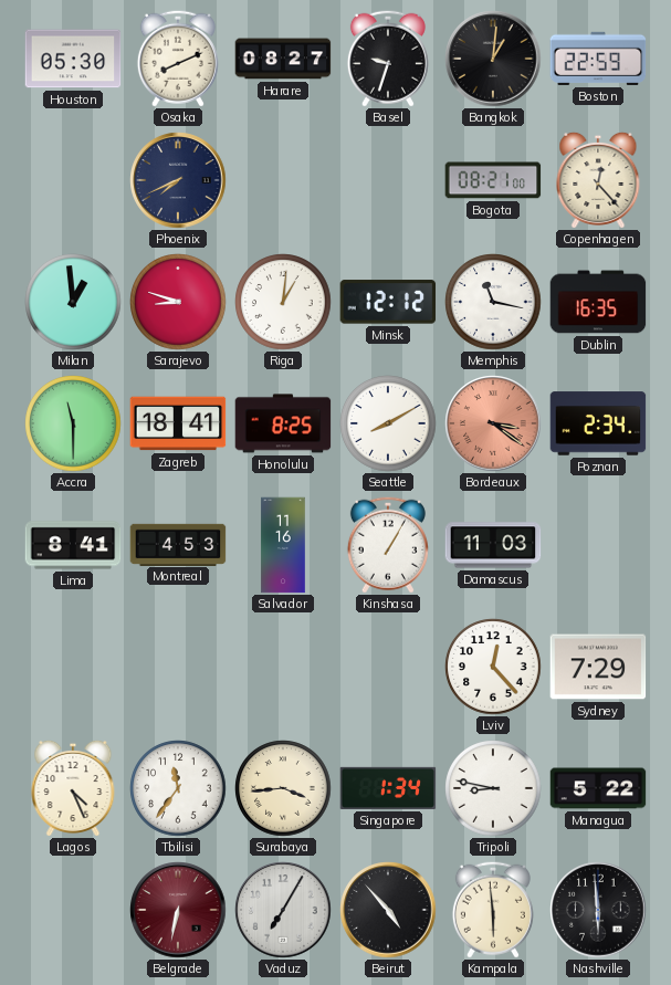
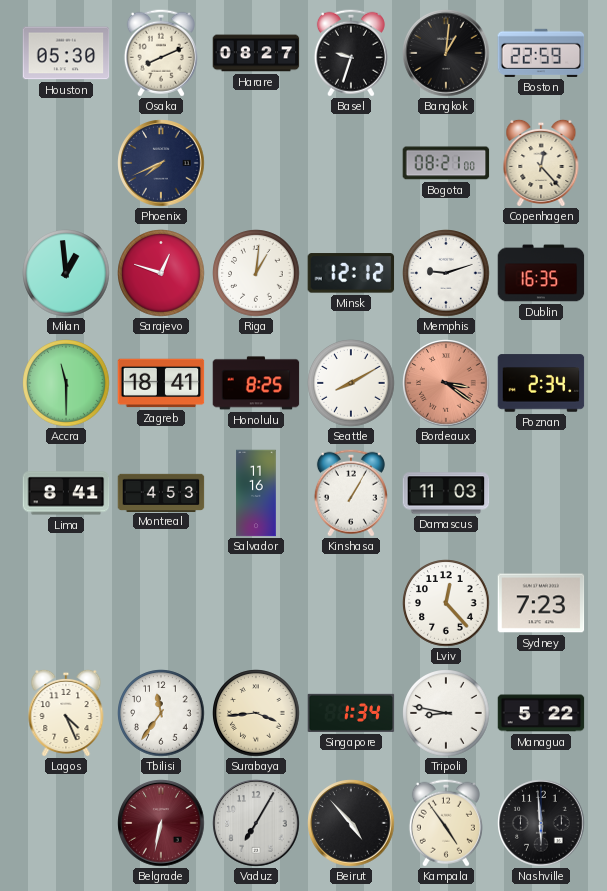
Sarajevo: 8:48 -> 12:48 (161, 273)
Memphis: 11:17 -> 9:12 (446, 273)
Sydney: 7:29 -> 7:23 (541, 603)
Kampala: 5:59 -> 4:54 (446, 823)
